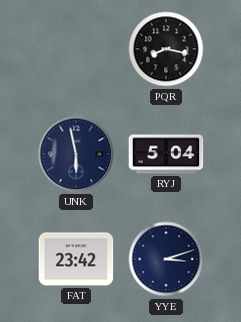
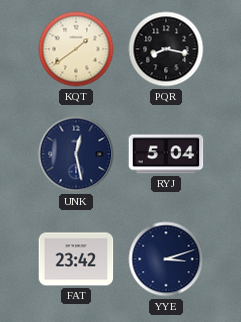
KQT: none -> 1:39 (76, 49)
UNK: 5:58 -> 12:28 (76, 154)
